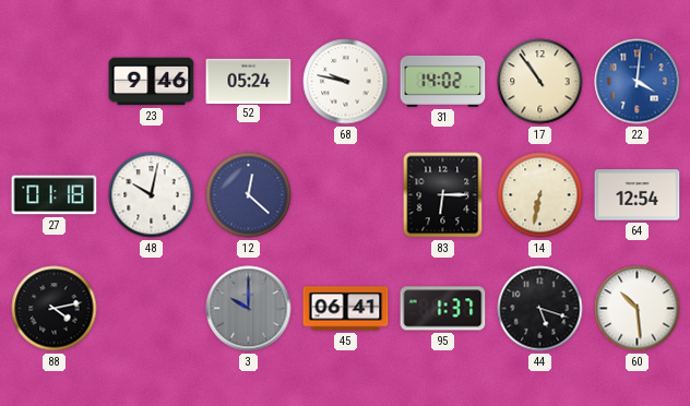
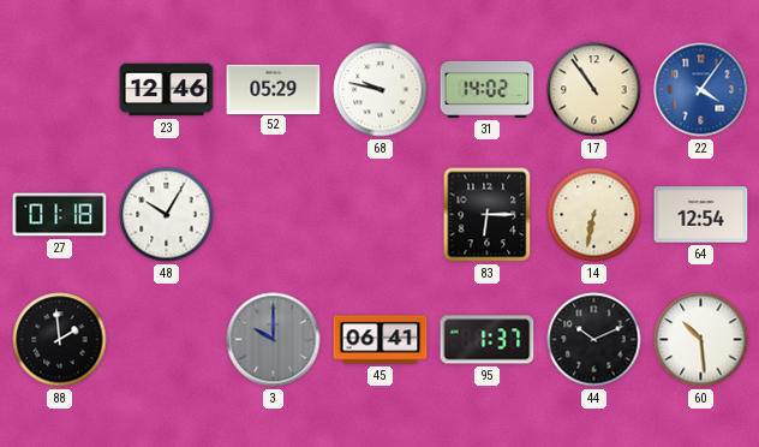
23: 9:46 -> 12:46 (167, 90)
52: 05:24 -> 05:29 (274, 89)
22: 4:01 -> 4:06 (701, 90)
48: 10:02 -> 10:05 (167, 215)
12: 12:22 -> none (249, 195)
88: 4:13 -> 1:59 (60, 340)
44: 5:18 -> 10:11 (594, 340)
